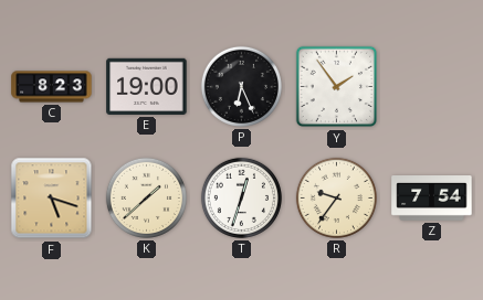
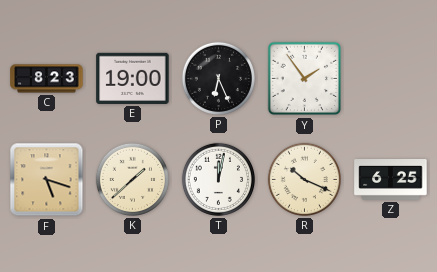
T: 12:33 -> 12:02 (218, 179)
R: 9:36 -> 10:19 (304, 179)
Z: 7:54 -> 6:25 (391, 180)
